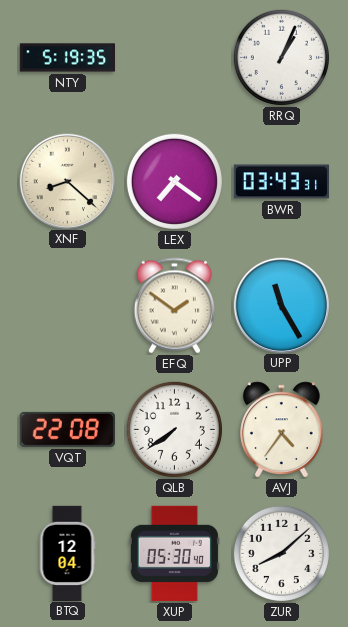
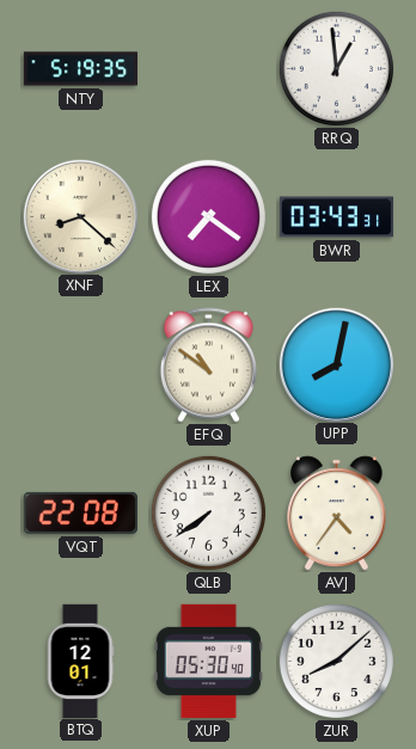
RRQ: 1:04 -> 12:59 (336, 68)
EFQ: 1:51 -> 10:51 (208, 366)
UPP: 11:25 -> 8:02 (336, 364)
BTQ: 12:04 -> 12:01 (80, 661)
